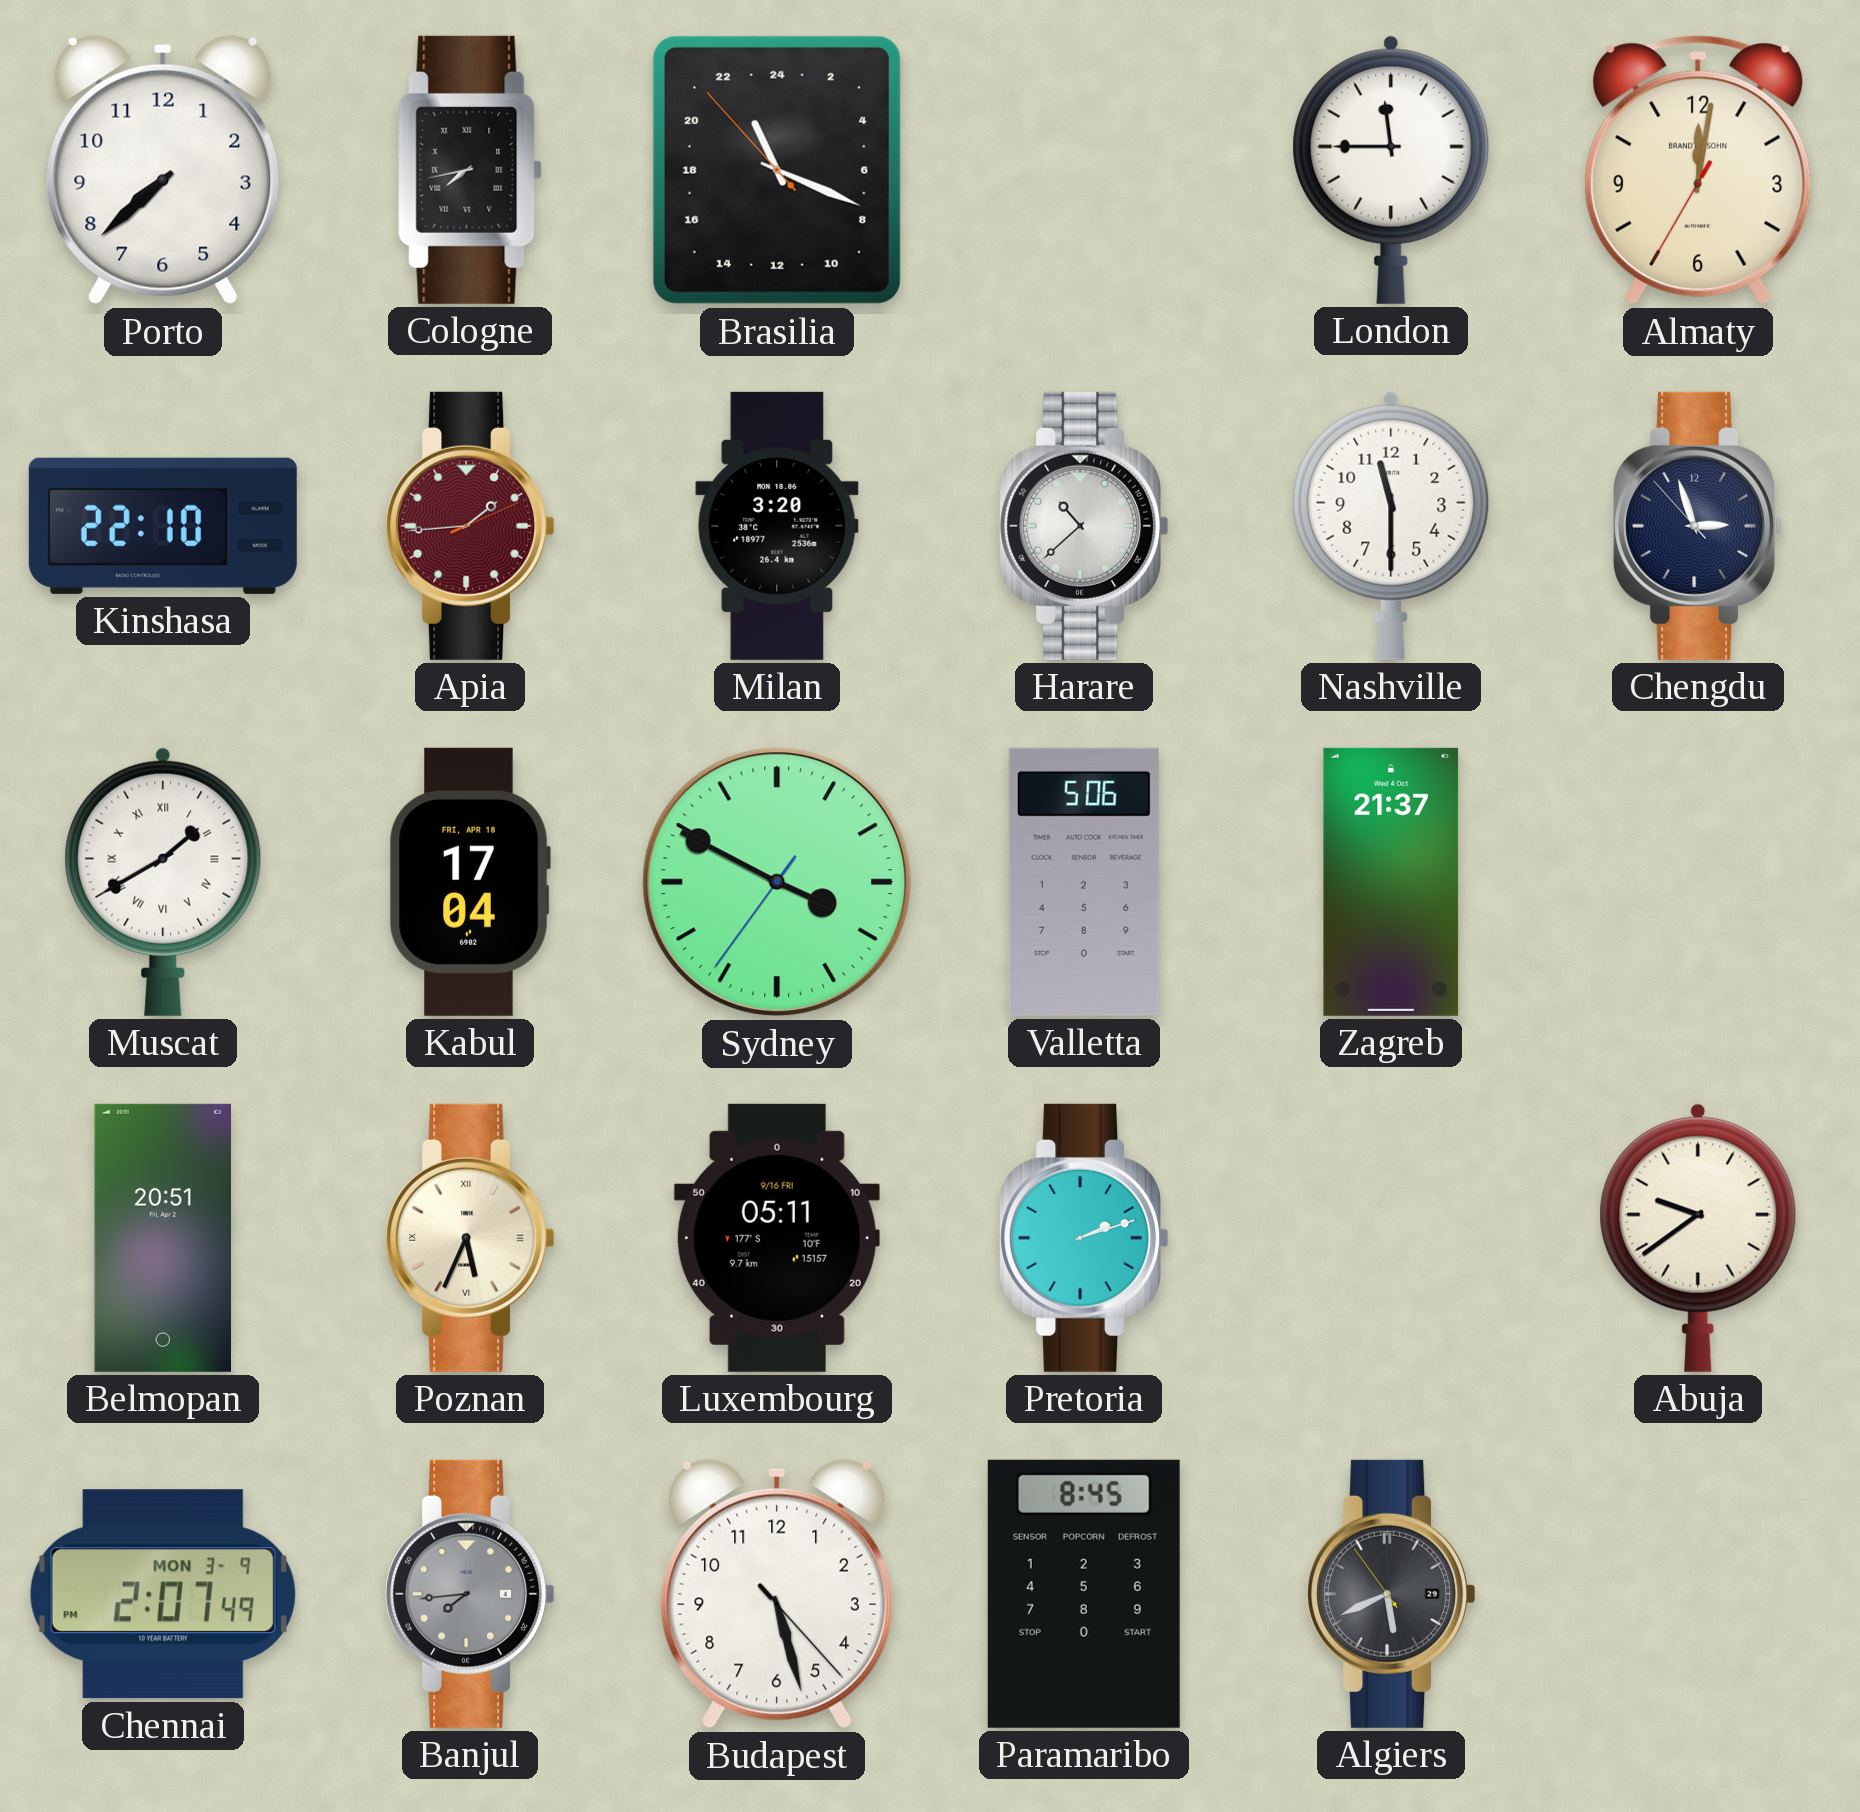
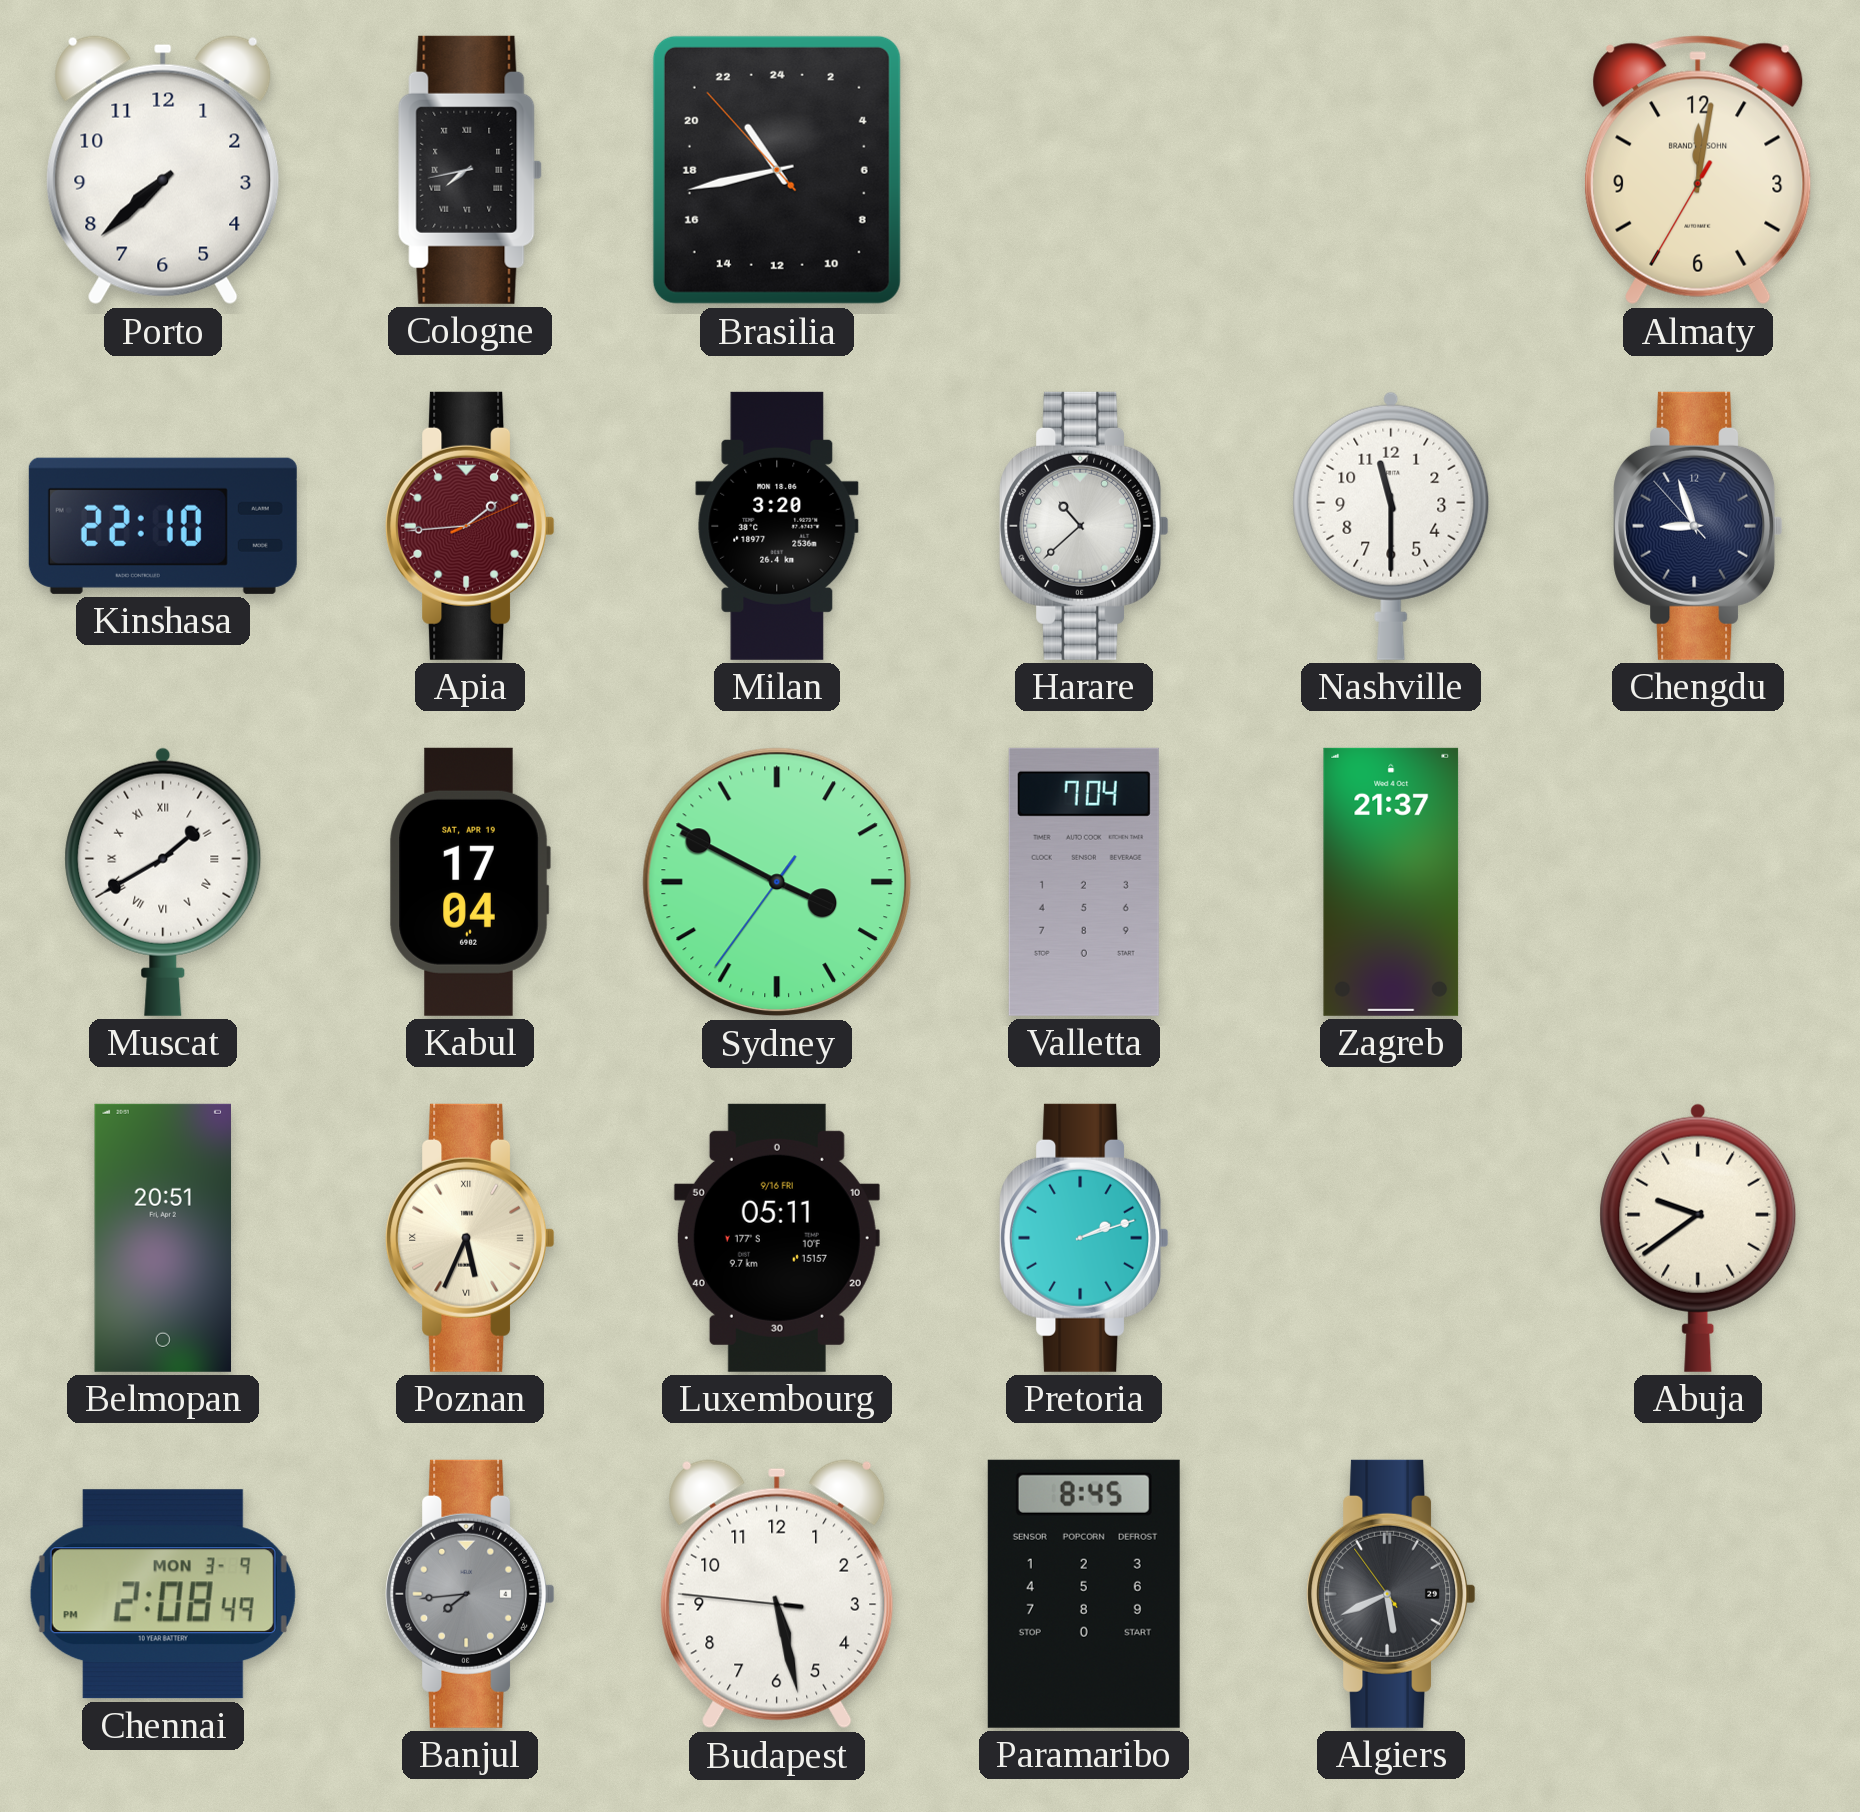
Brasilia: 22:18 -> 21:42 (777, 170)
London: 11:45 -> none (1391, 170)
Chengdu: 2:56 -> 8:56 (1698, 526)
Kabul date: FRI, APR 18 -> SAT, APR 19 (470, 882)
Valletta: 5:06 -> 7:04 (1084, 882)
Chennai: 2:07 -> 2:08 (163, 1594)
Budapest: 5:27:23 -> 5:27:46 (777, 1594)
